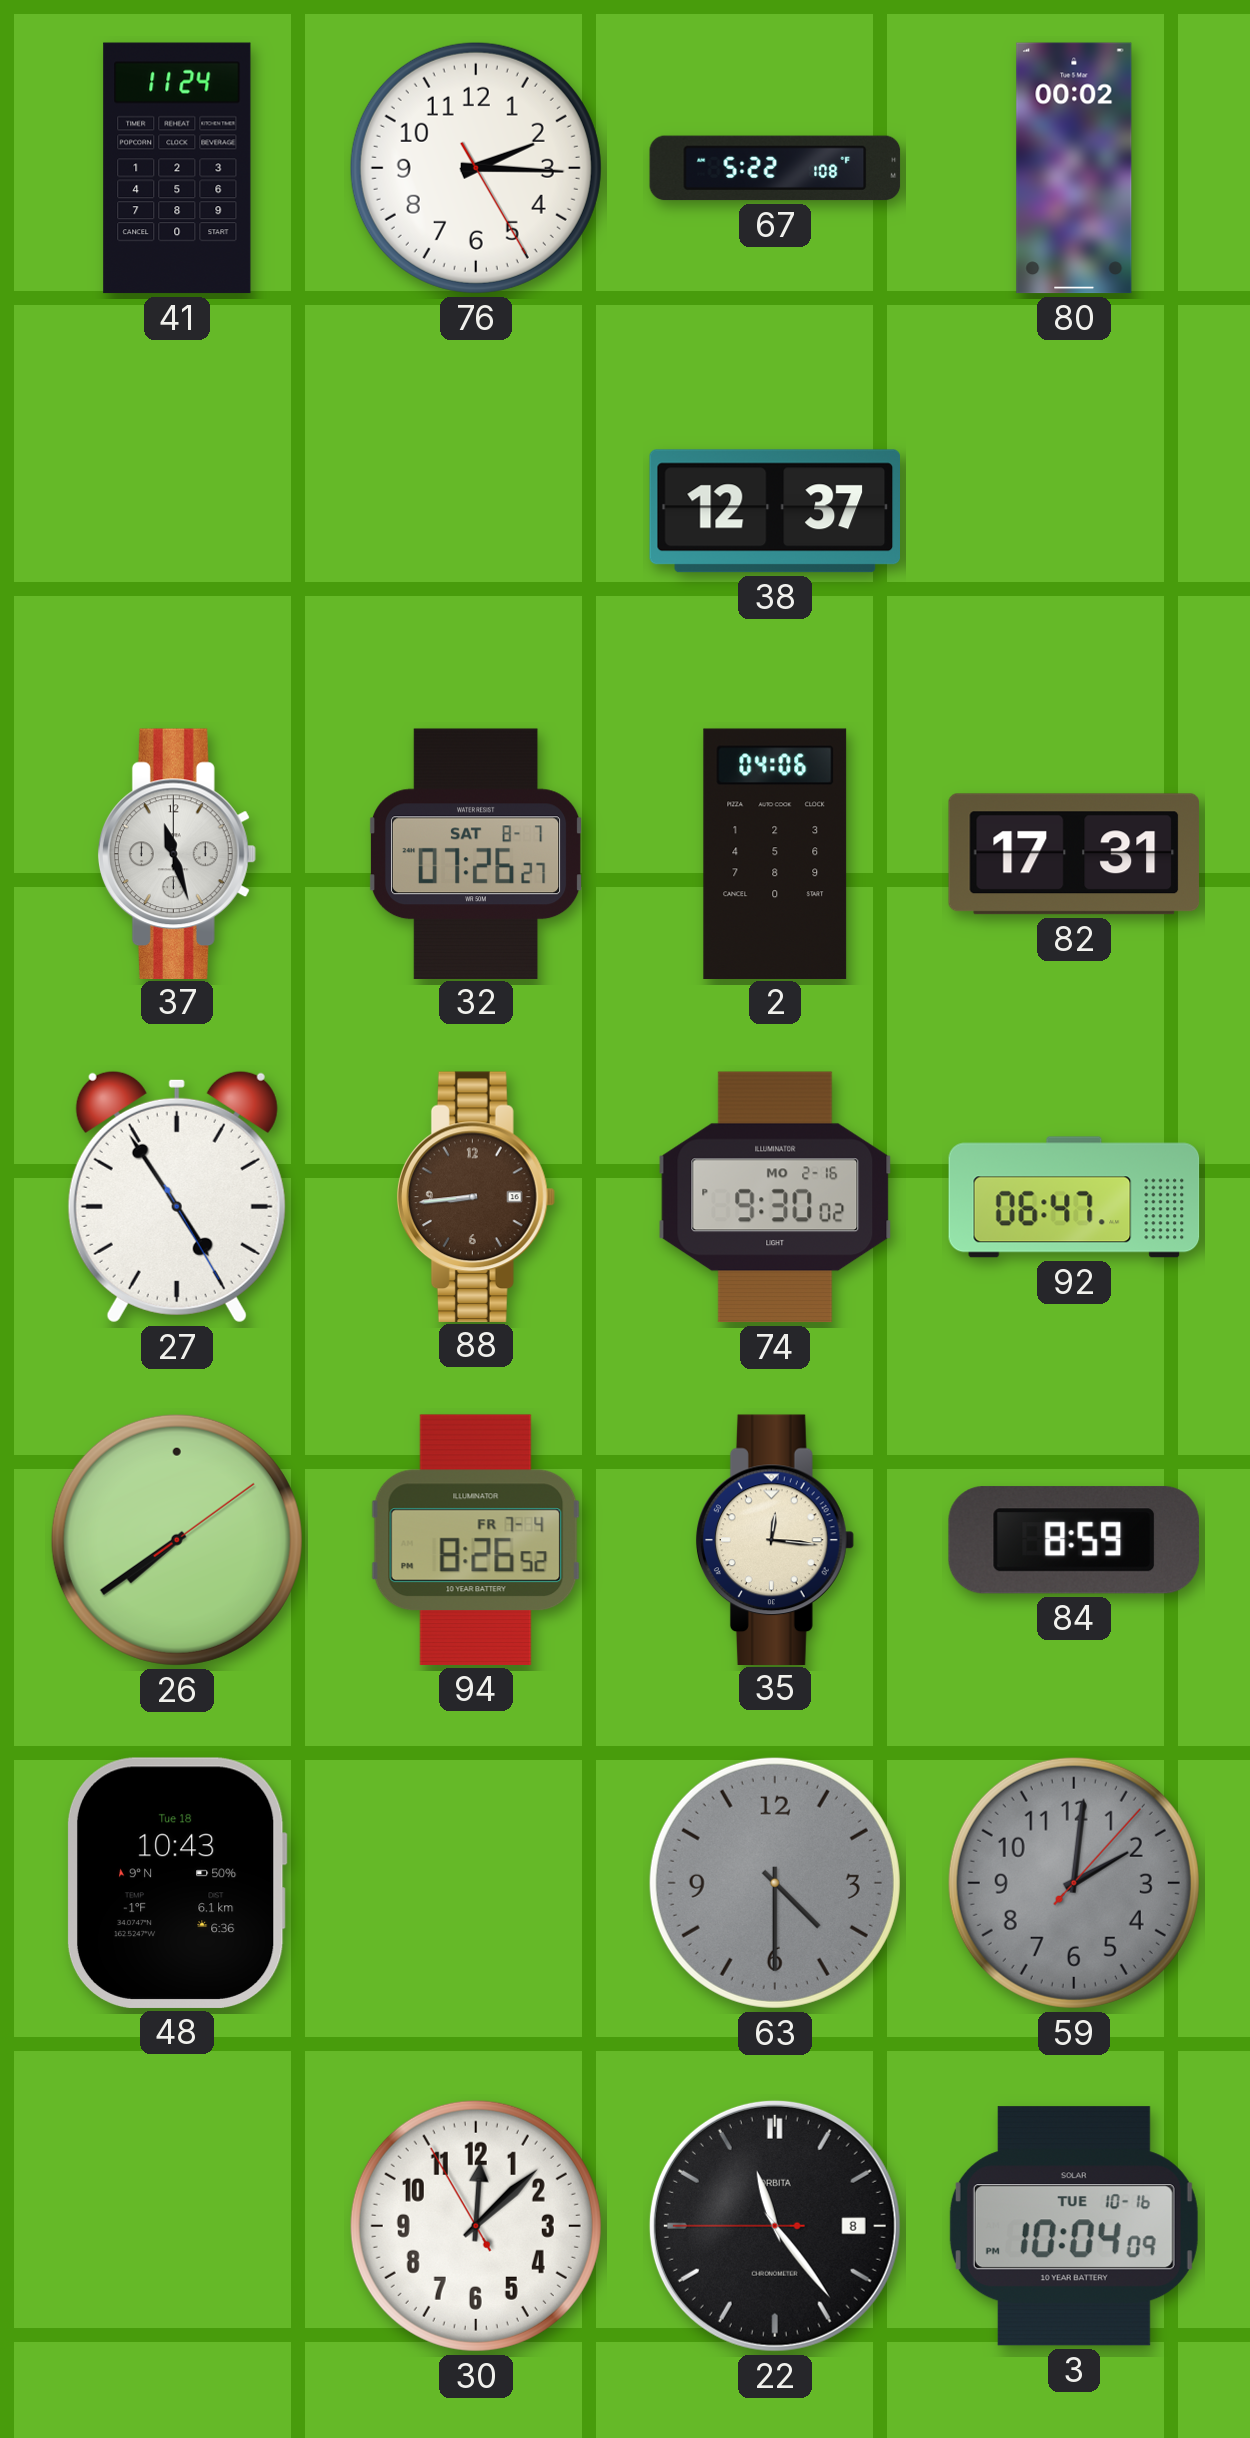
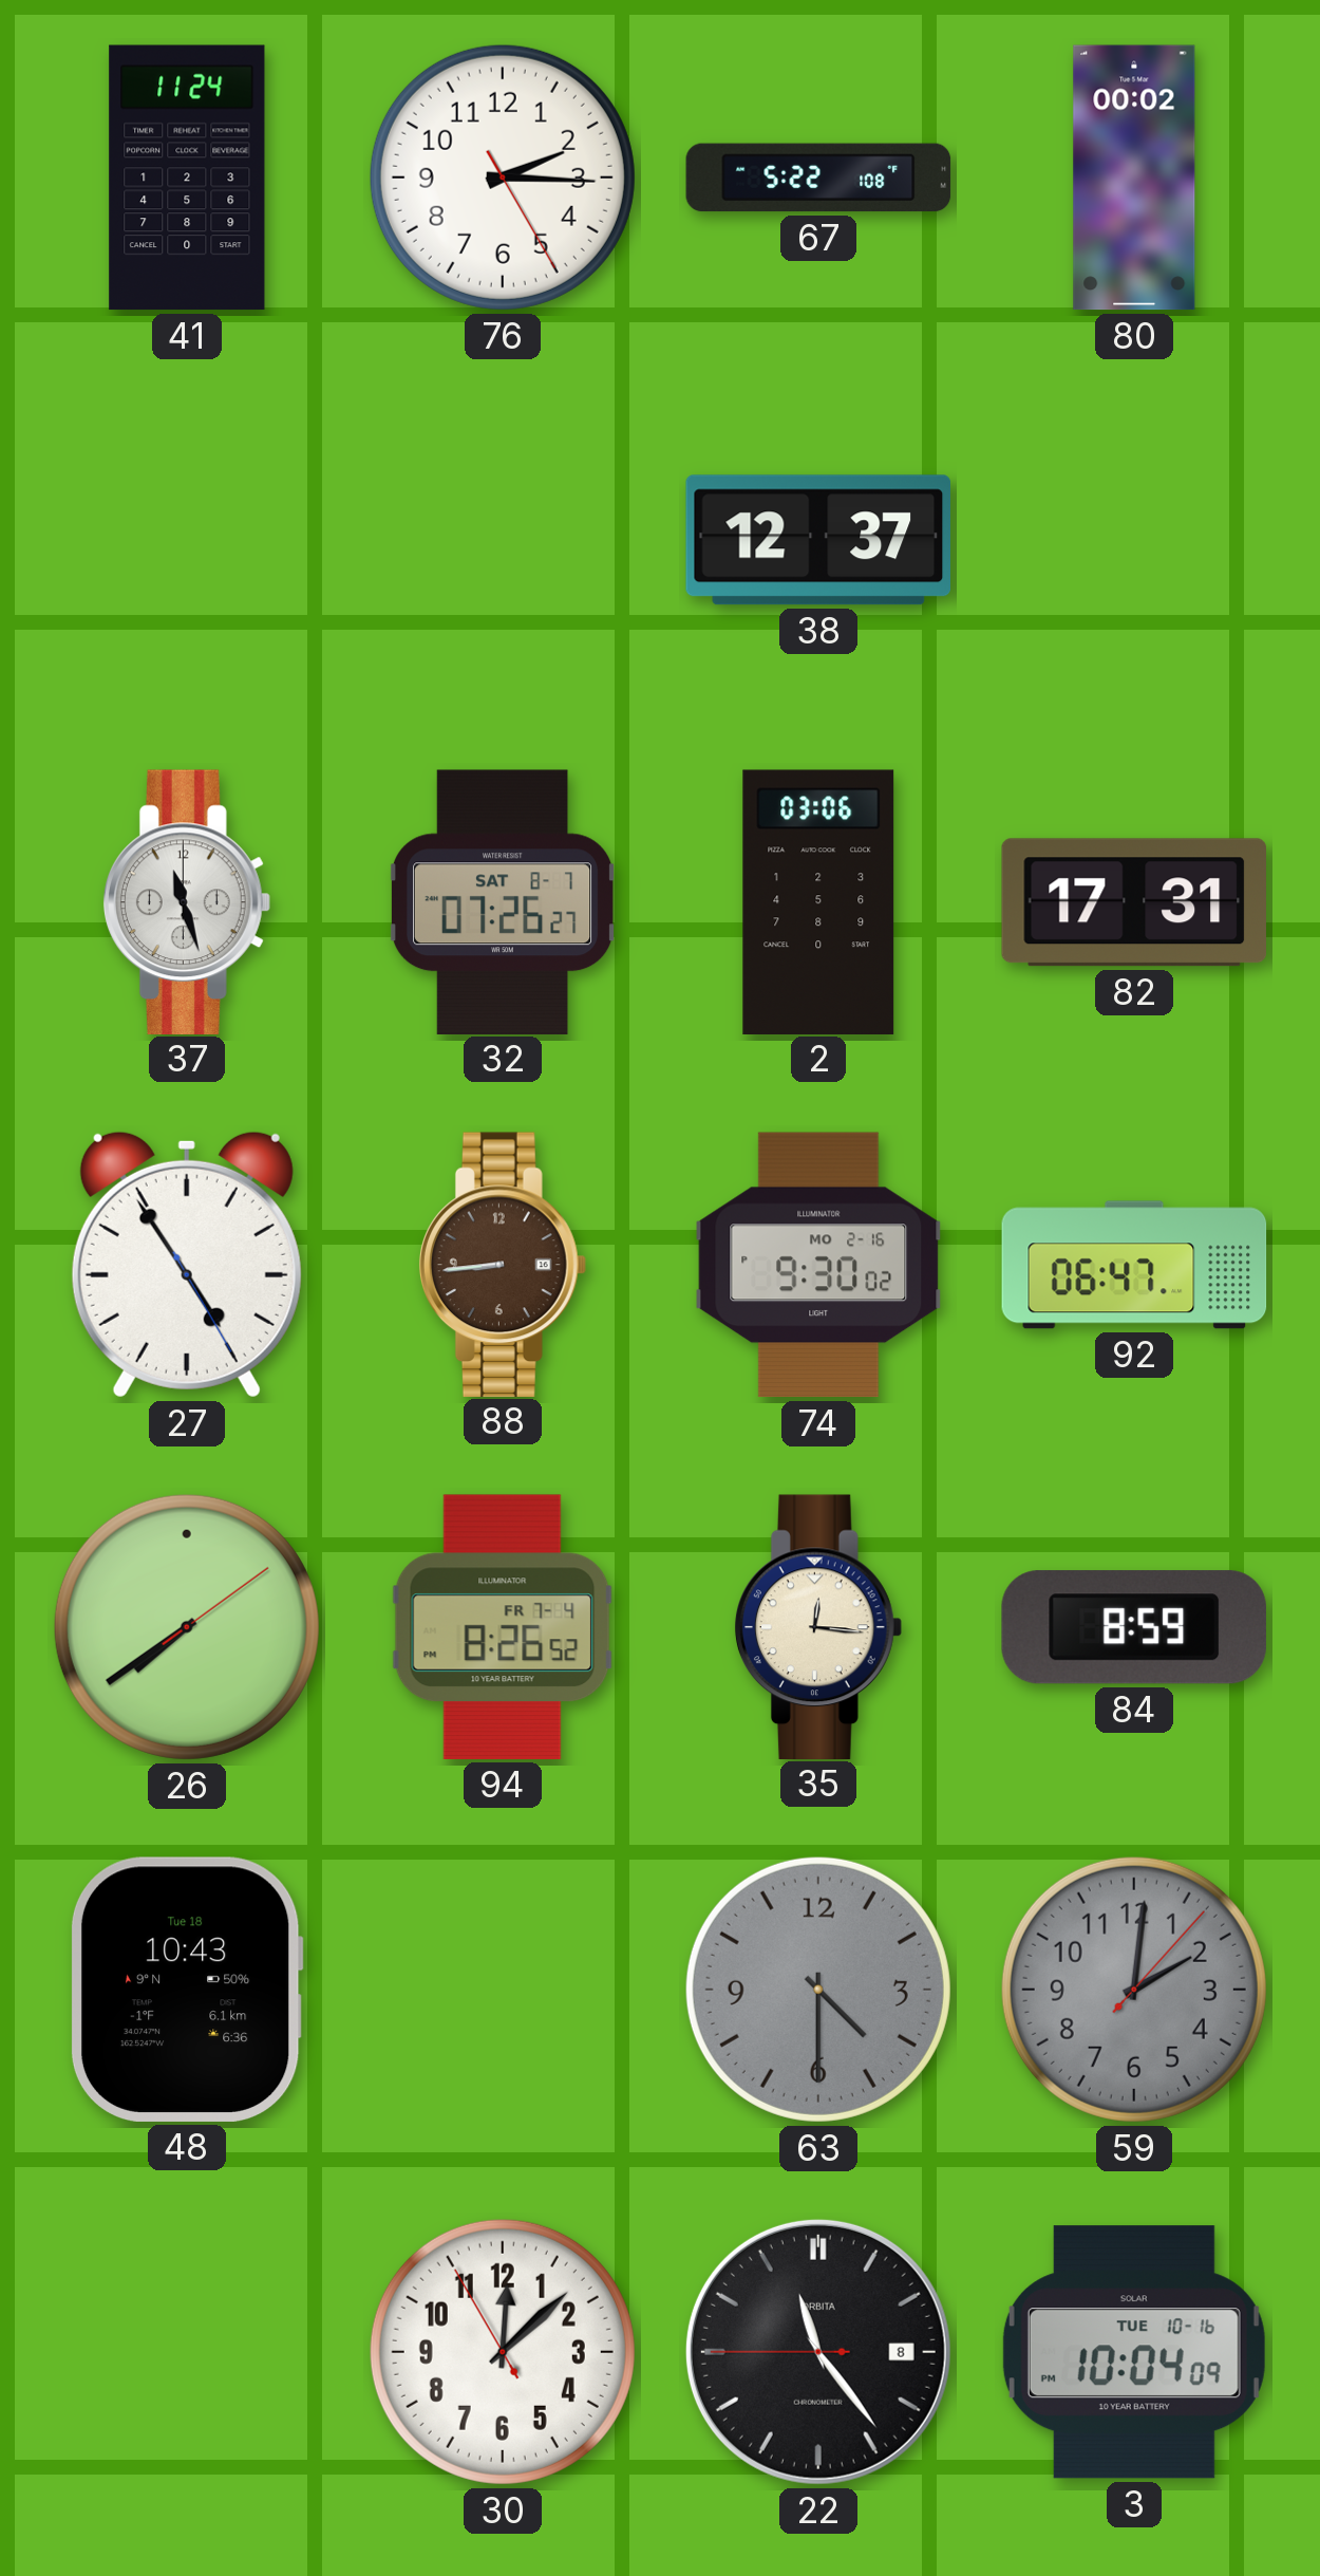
2: 04:06 -> 03:06 (818, 901)
